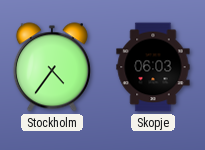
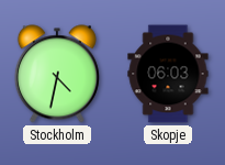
Stockholm: 4:36 -> 4:32 (57, 74)
